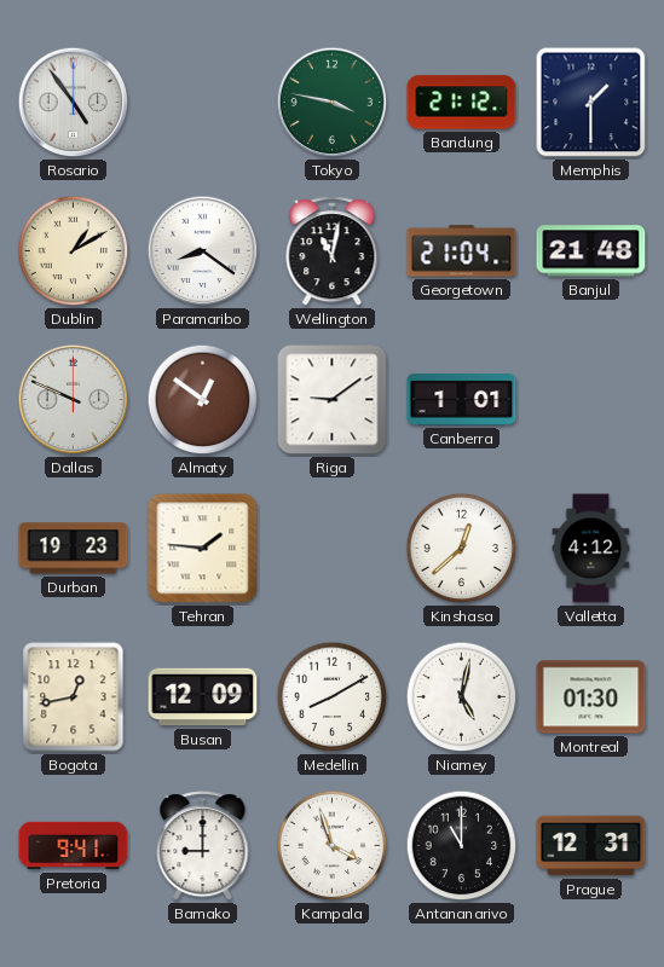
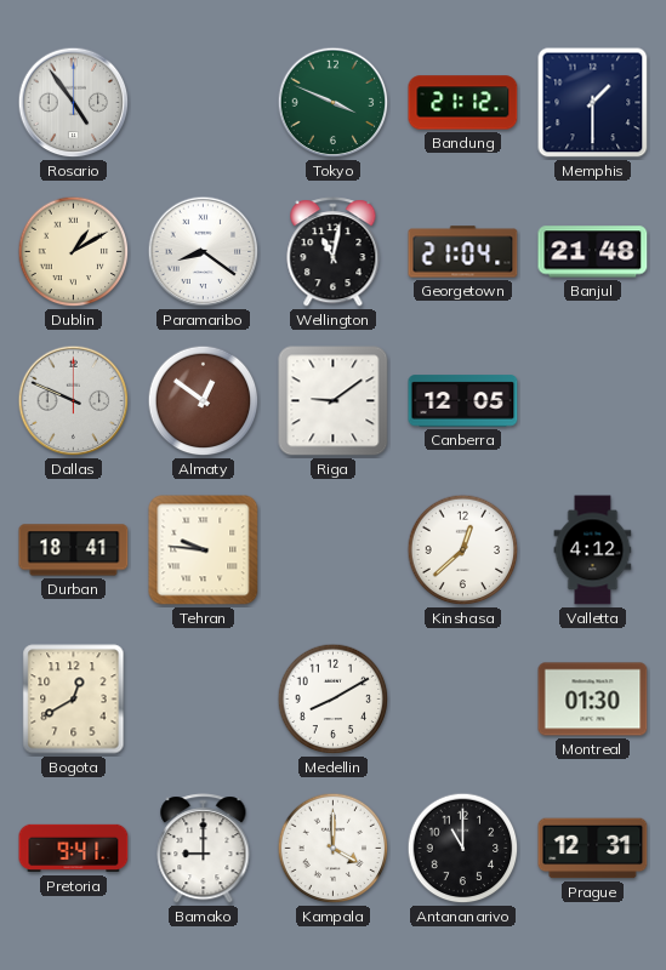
Tokyo: 3:47 -> 3:49 (334, 103)
Canberra: 1:01 -> 12:05 (463, 401)
Durban: 19:23 -> 18:41 (74, 550)
Tehran: 1:46 -> 9:46 (204, 550)
Bogota: 12:43 -> 12:40 (74, 700)
Busan: 12:09 -> none (203, 697)
Niamey: 5:02 -> none (462, 697)
Kampala: 3:57 -> 4:00 (334, 849)
